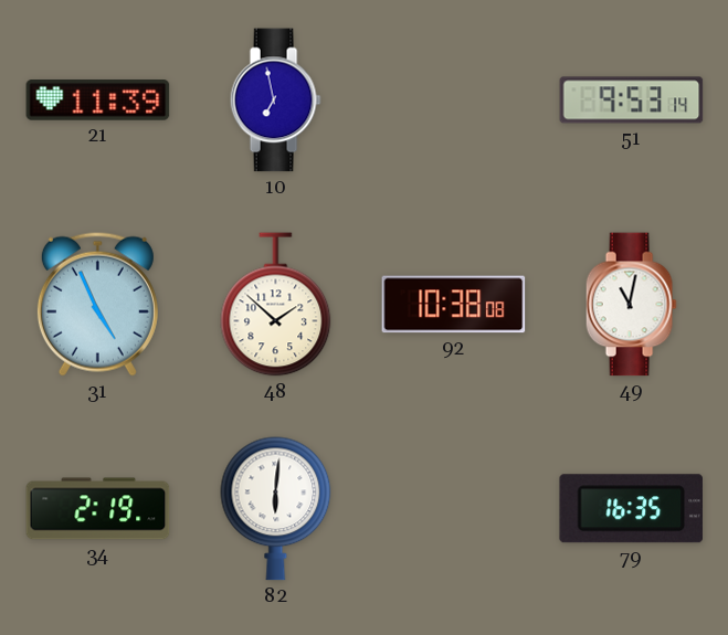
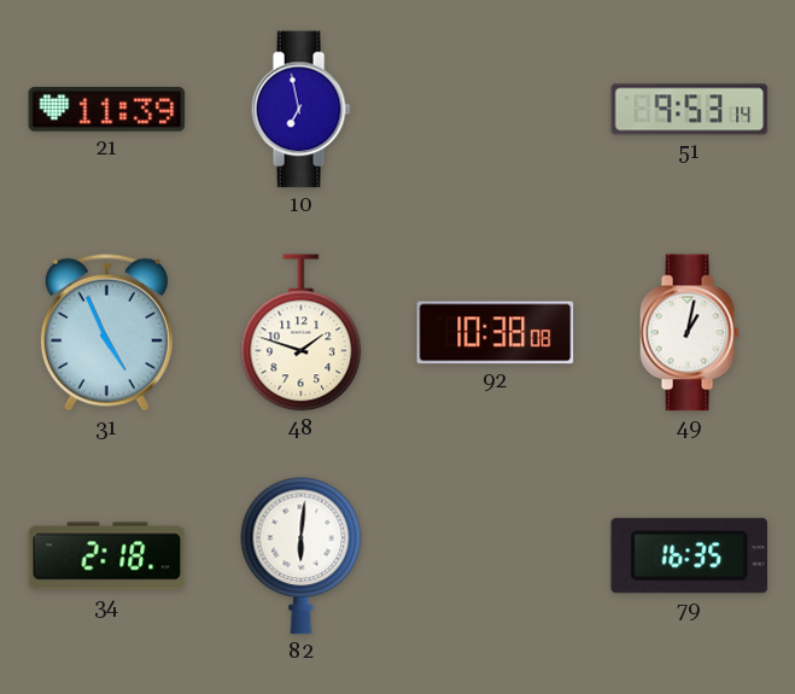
48: 1:52 -> 1:48 (302, 333)
49: 11:02 -> 1:02 (689, 333)
34: 2:19 -> 2:18 (107, 556)
